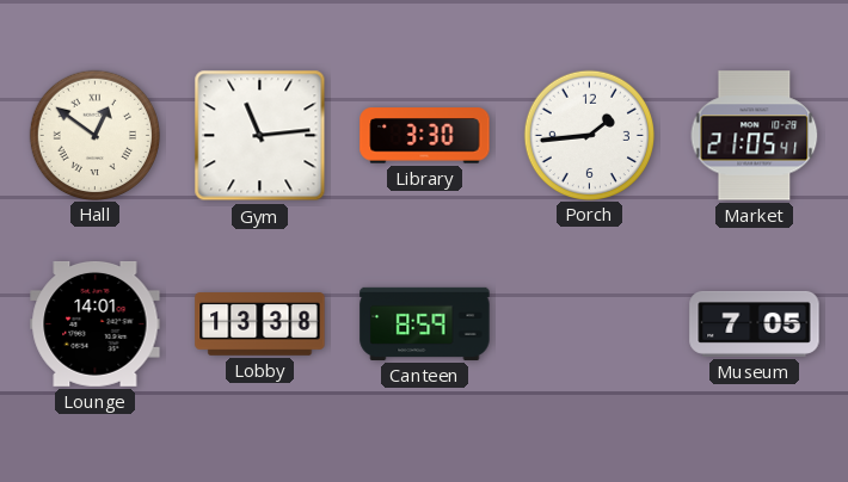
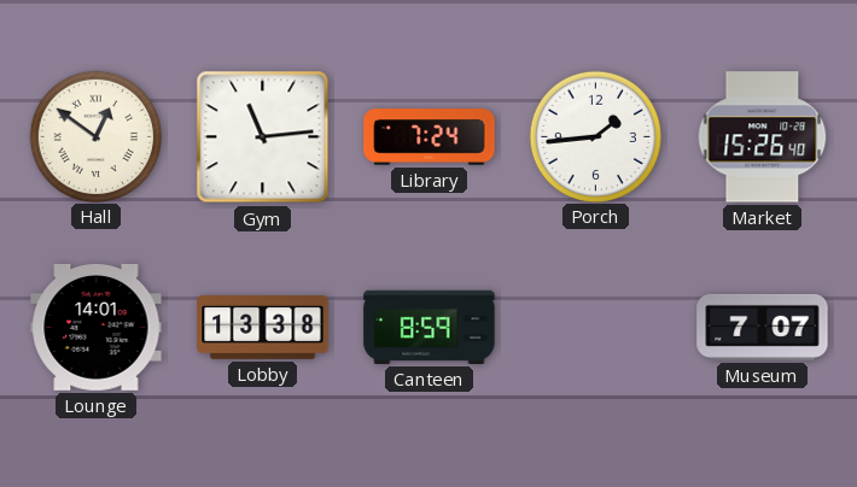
Library: 3:30 -> 7:24 (430, 137)
Market: 21:05 -> 15:26 (763, 137)
Museum: 7:05 -> 7:07 (763, 327)
